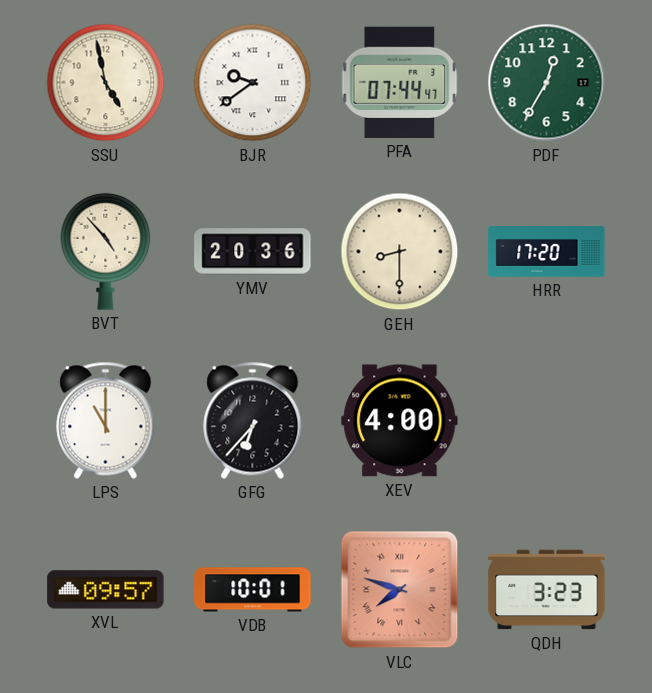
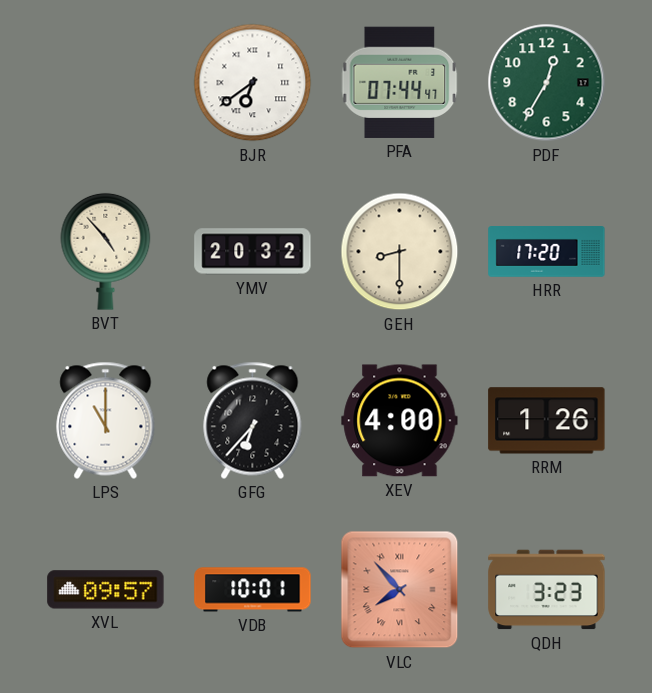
SSU: 4:58 -> none (106, 83)
BJR: 9:39 -> 6:39 (253, 83)
YMV: 20:36 -> 20:32 (253, 252)
RRM: none -> 1:26 (547, 421)
VLC: 7:48 -> 7:53 (400, 590)
